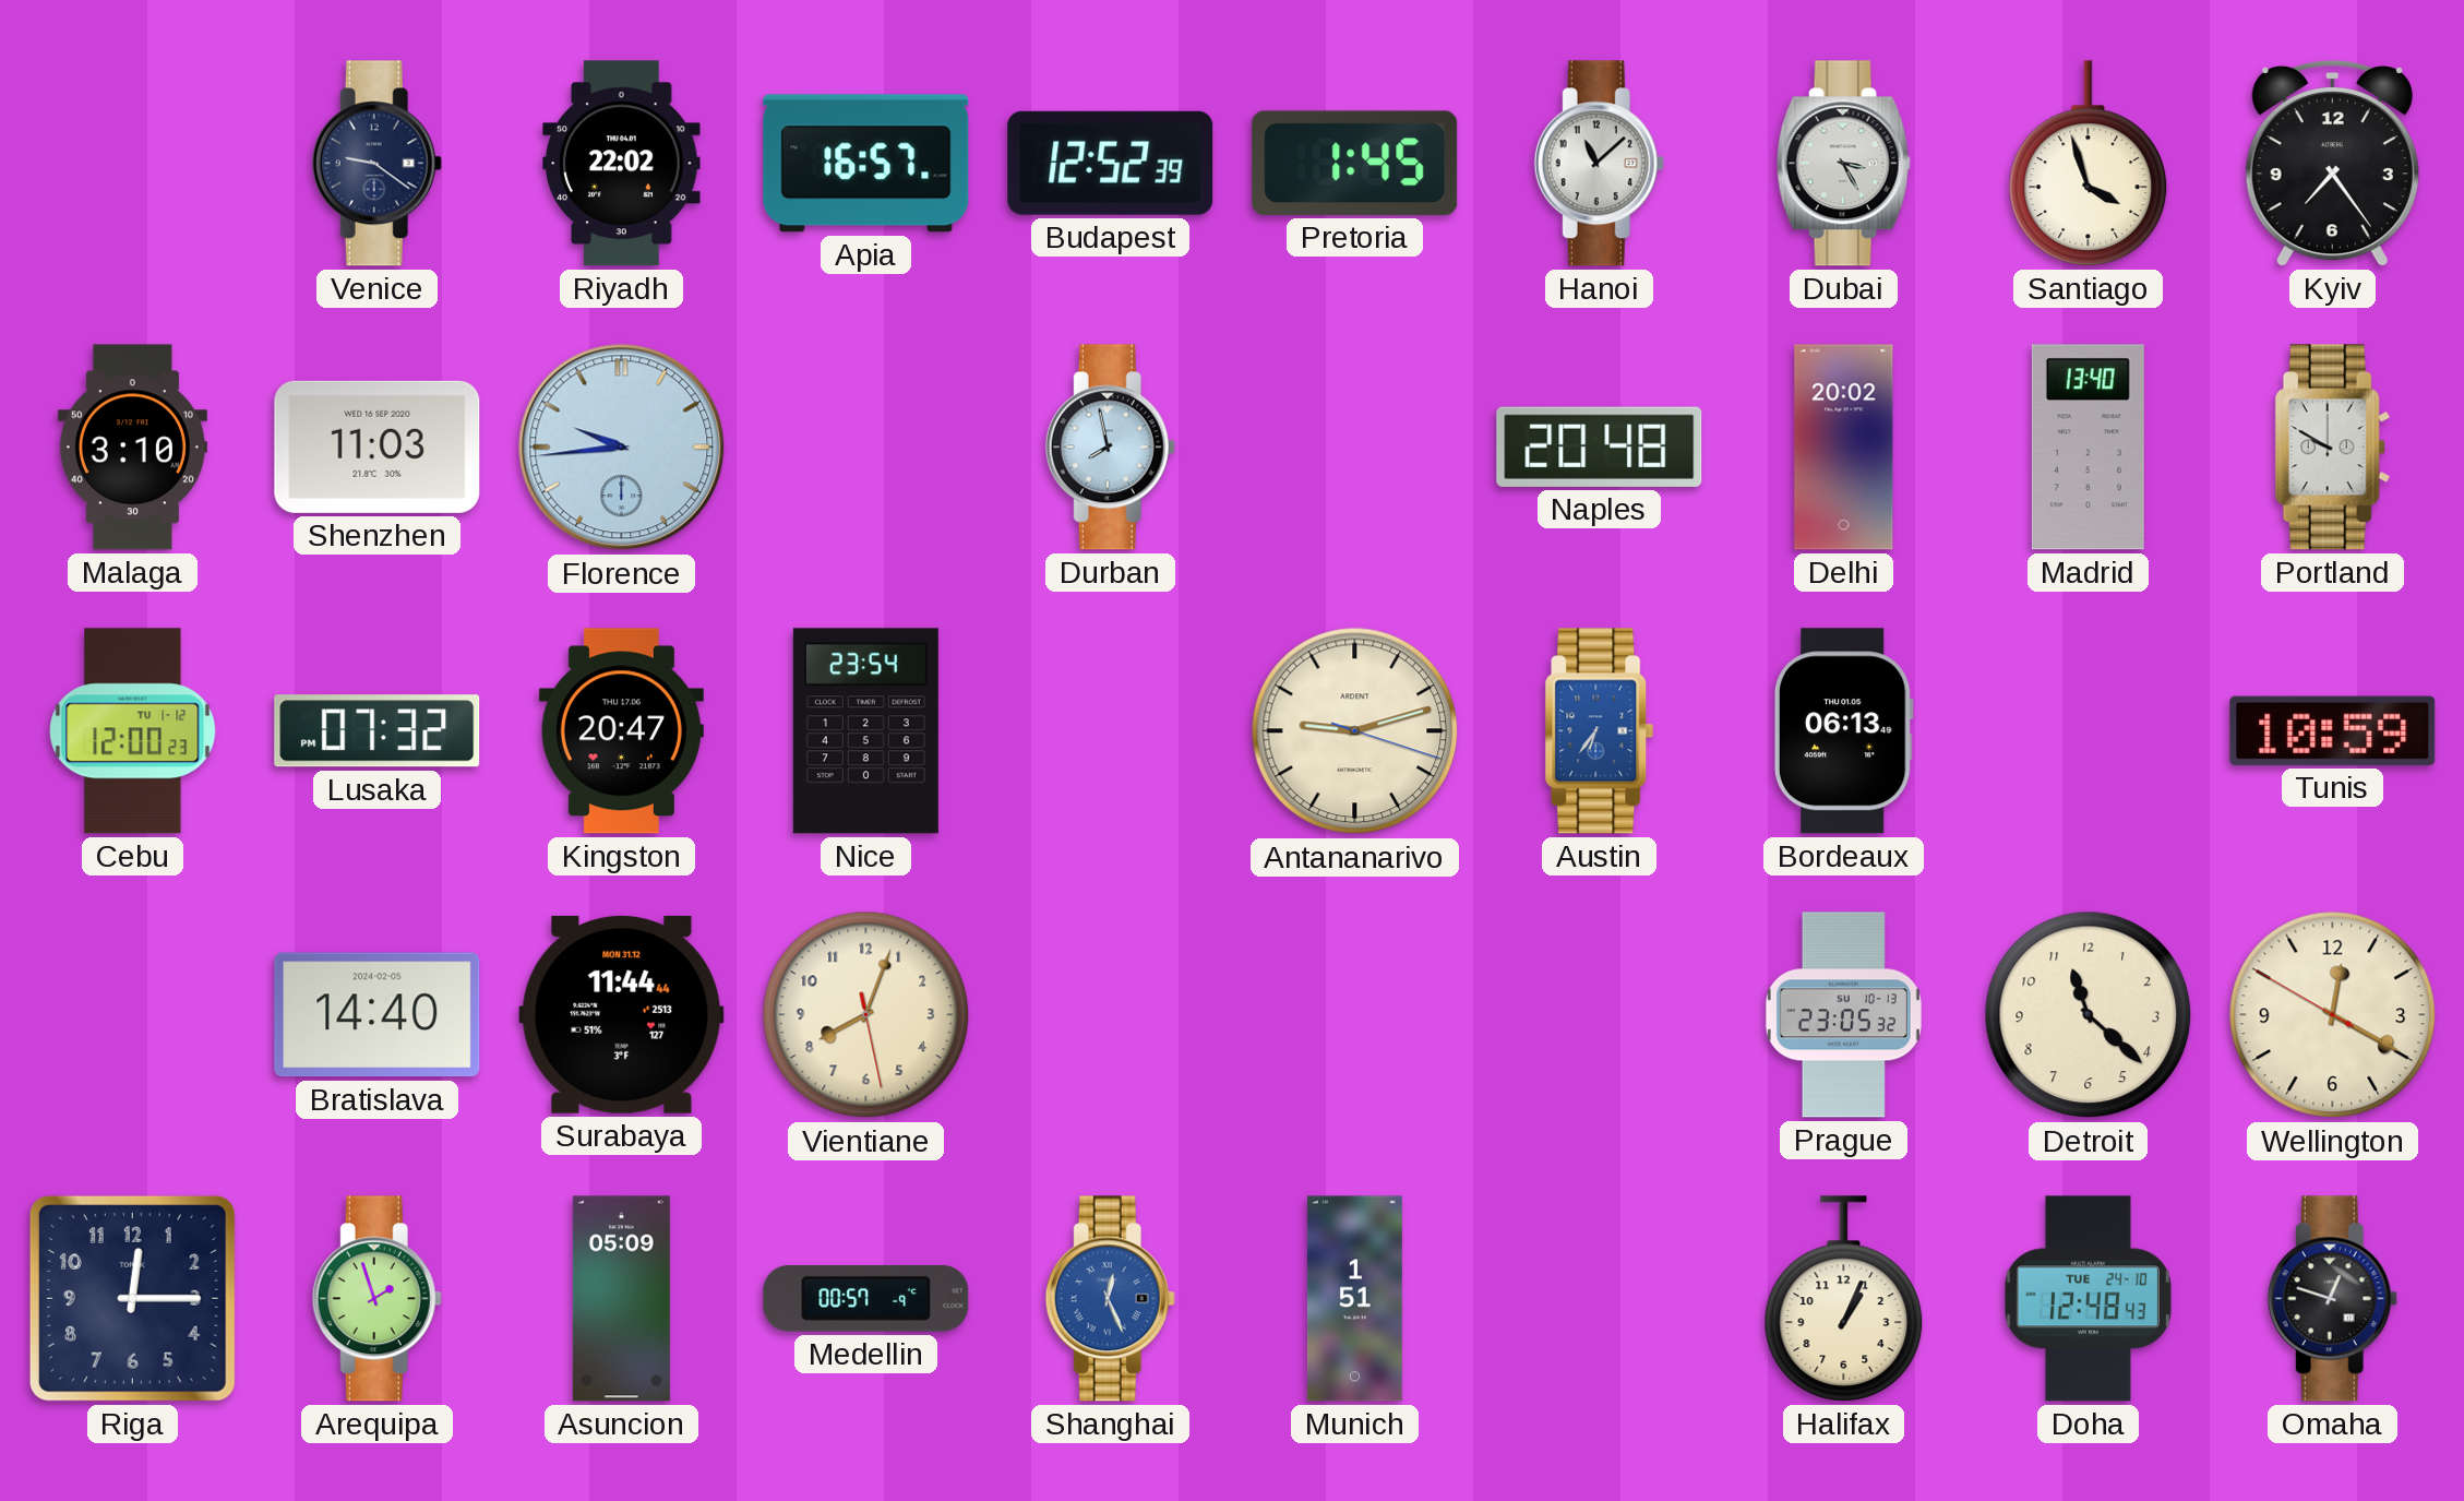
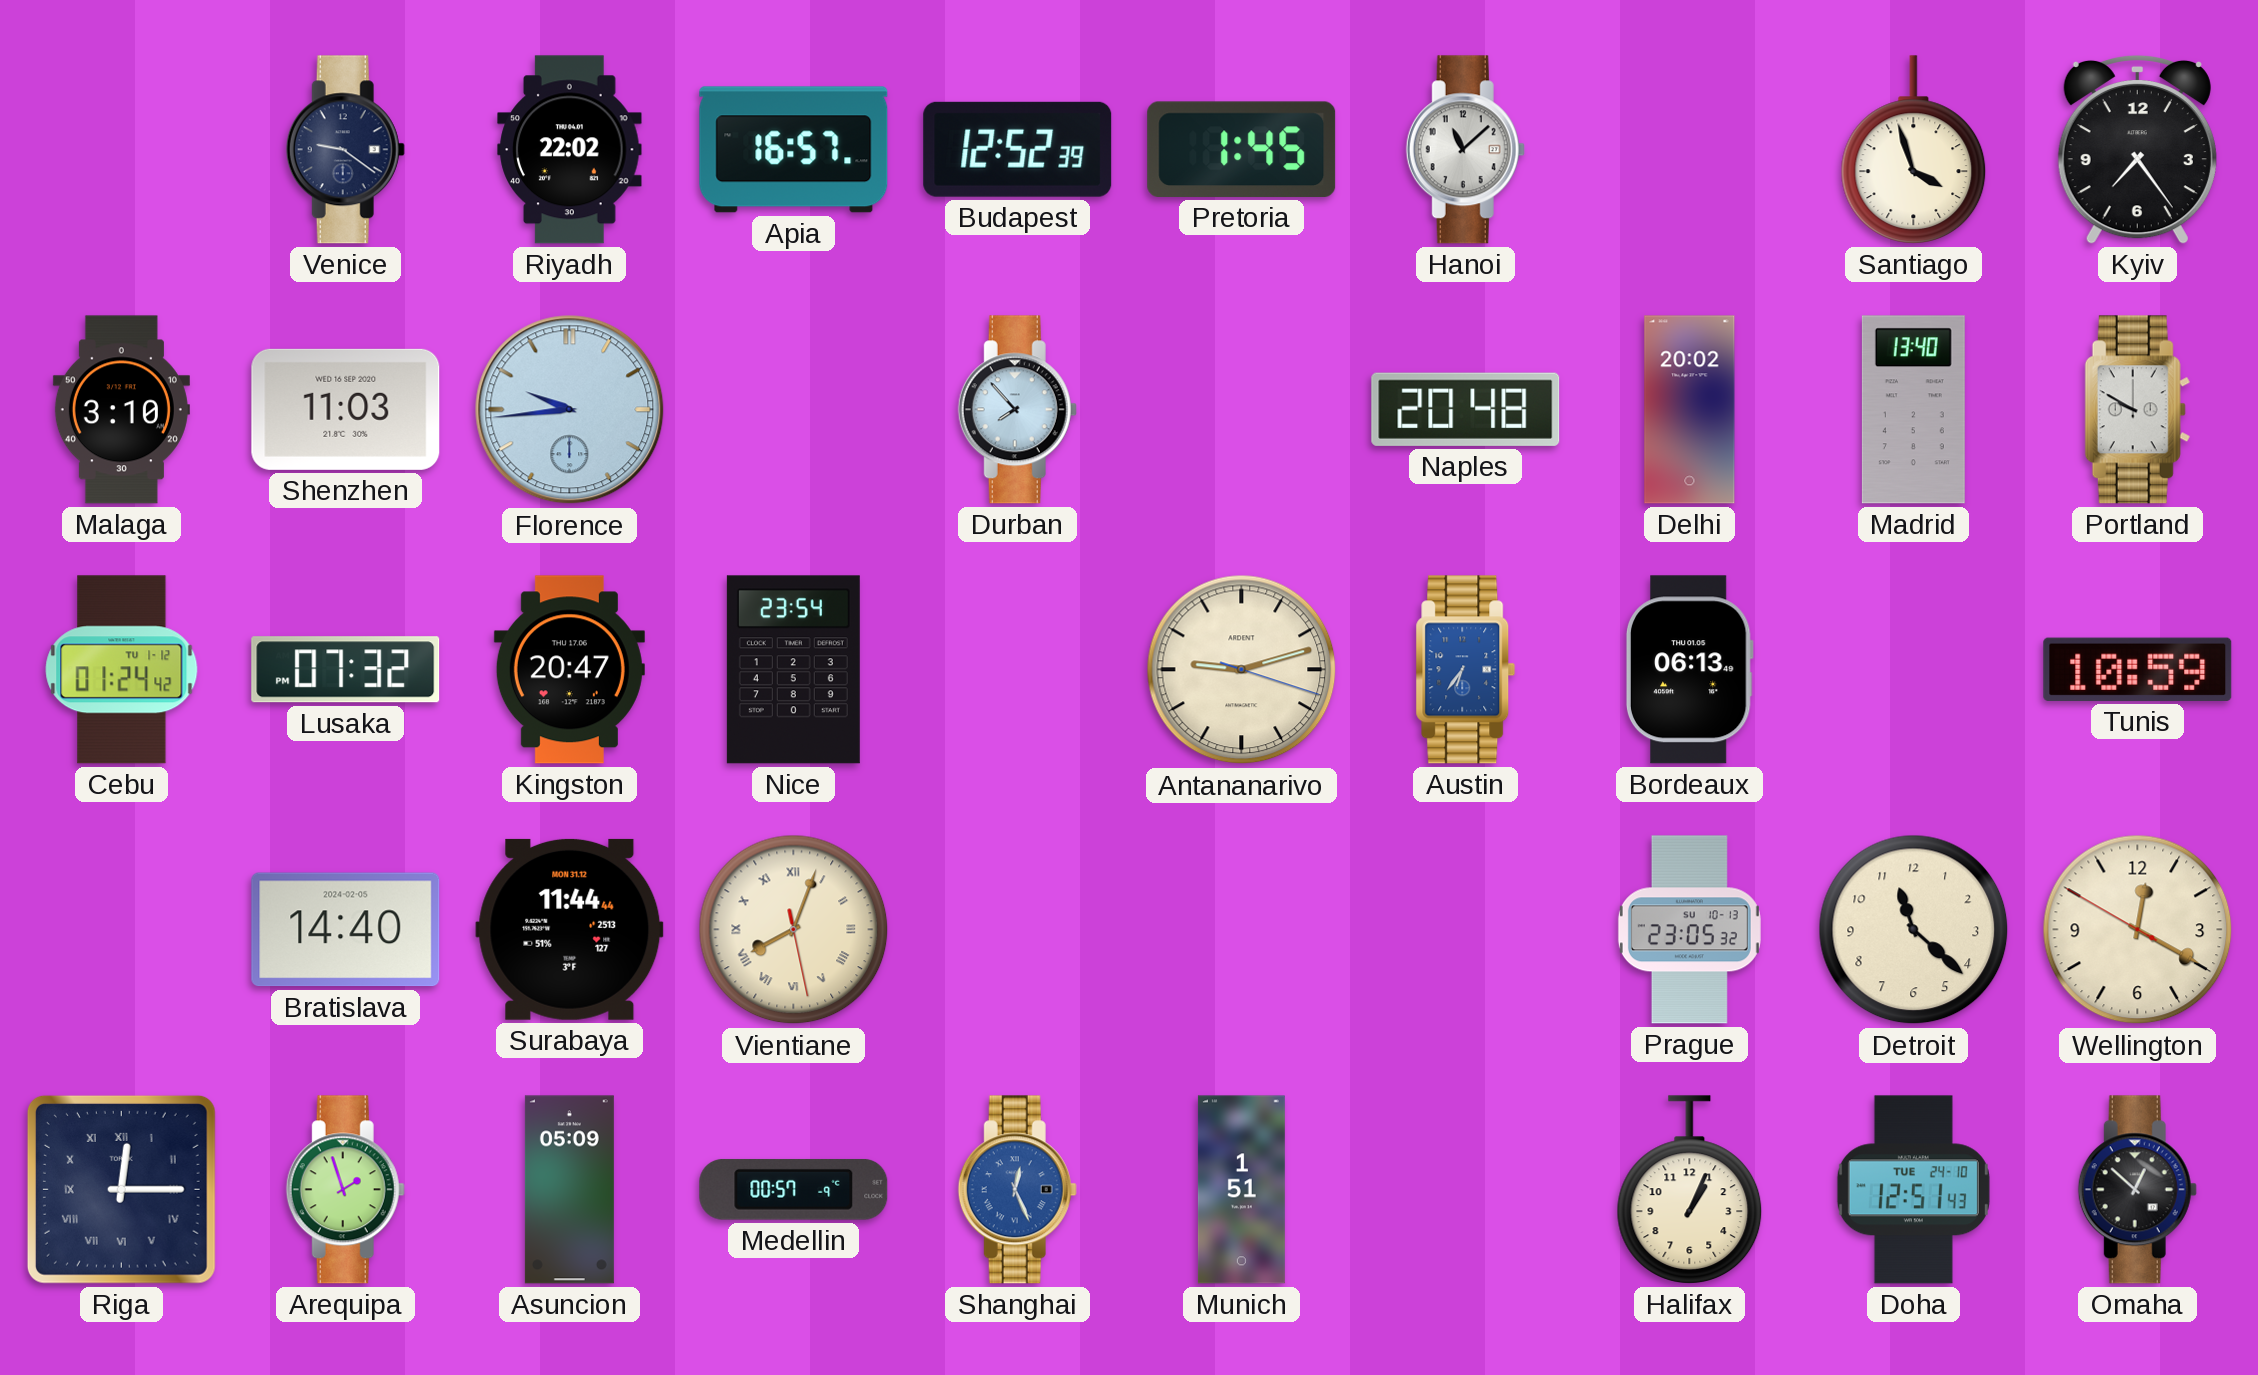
Dubai: 3:25 -> none (1843, 164)
Durban: 7:58 -> 7:53 (1017, 410)
Cebu: 12:00 -> 01:24 (122, 670)
Vientiane numerals: Arabic -> Roman (794, 930)
Riga numerals: Arabic -> Roman (121, 1189)
Doha: 12:48 -> 12:51 (1913, 1190)
Omaha: 12:48 -> 12:52 (2137, 1190)
